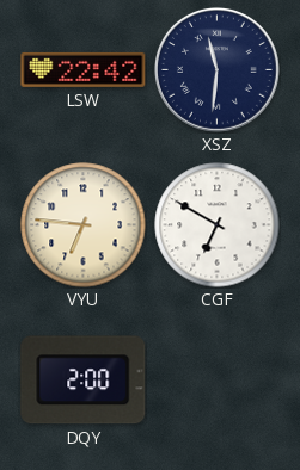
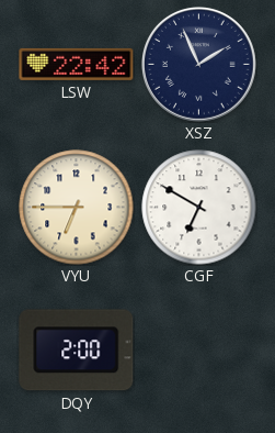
XSZ: 11:31 -> 1:56 (198, 64)
VYU: 6:46 -> 6:45 (77, 208)
